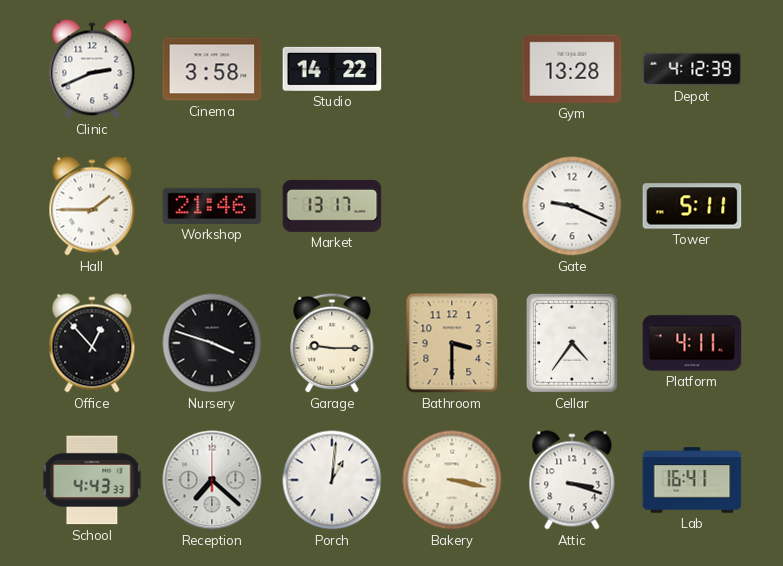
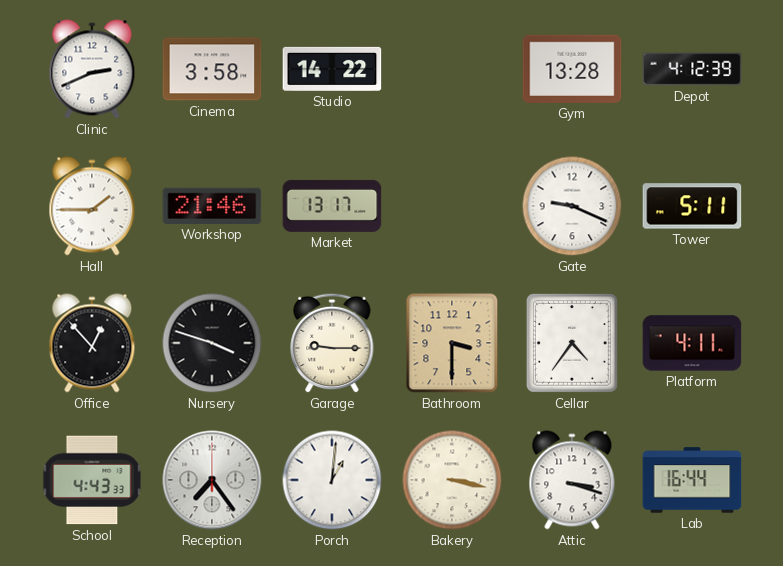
Reception: 7:22 -> 7:24 (212, 480)
Lab: 16:41 -> 16:44 (692, 480)
